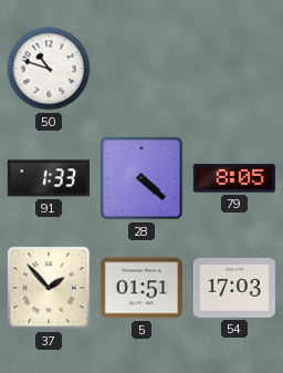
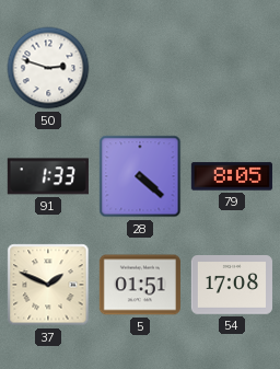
50: 10:48 -> 2:48 (48, 68)
37: 1:53 -> 1:49 (48, 285)
54: 17:03 -> 17:08 (232, 286)
